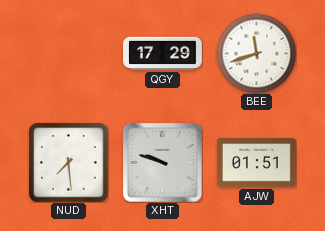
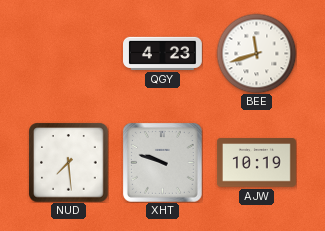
QGY: 17:29 -> 4:23 (163, 53)
AJW: 01:51 -> 10:19 (257, 163)
